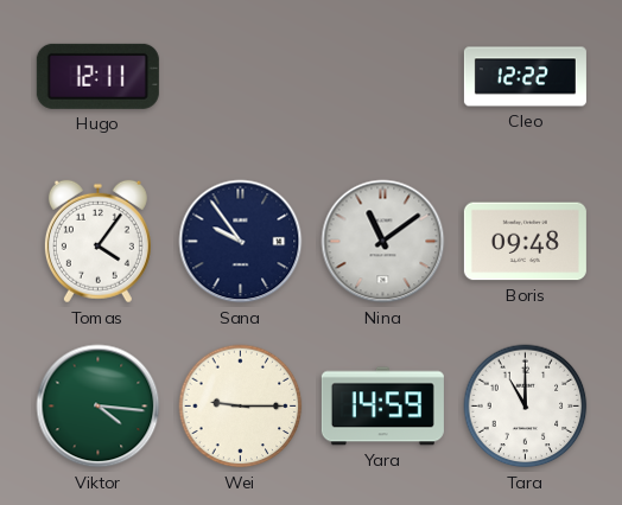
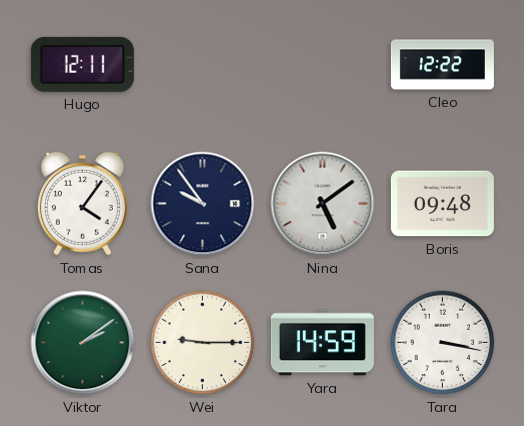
Nina: 11:09 -> 5:09 (323, 204)
Viktor: 4:16 -> 2:09 (83, 343)
Tara: 11:00 -> 3:17 (443, 343)
